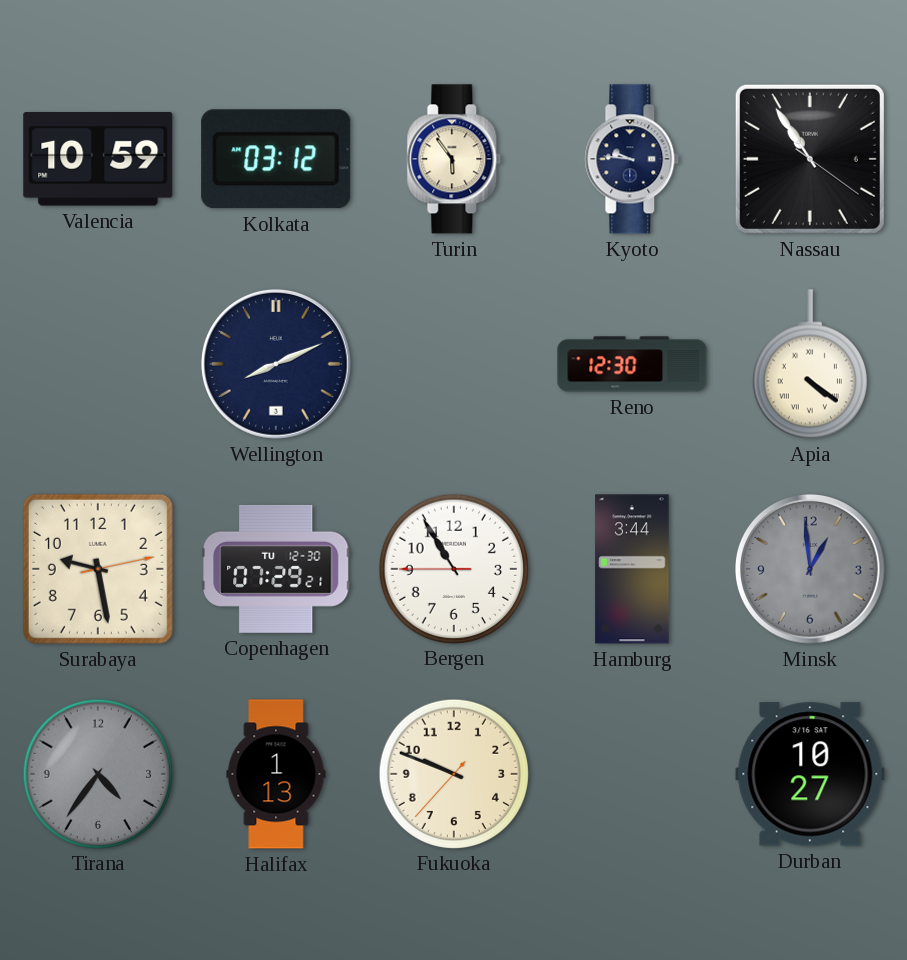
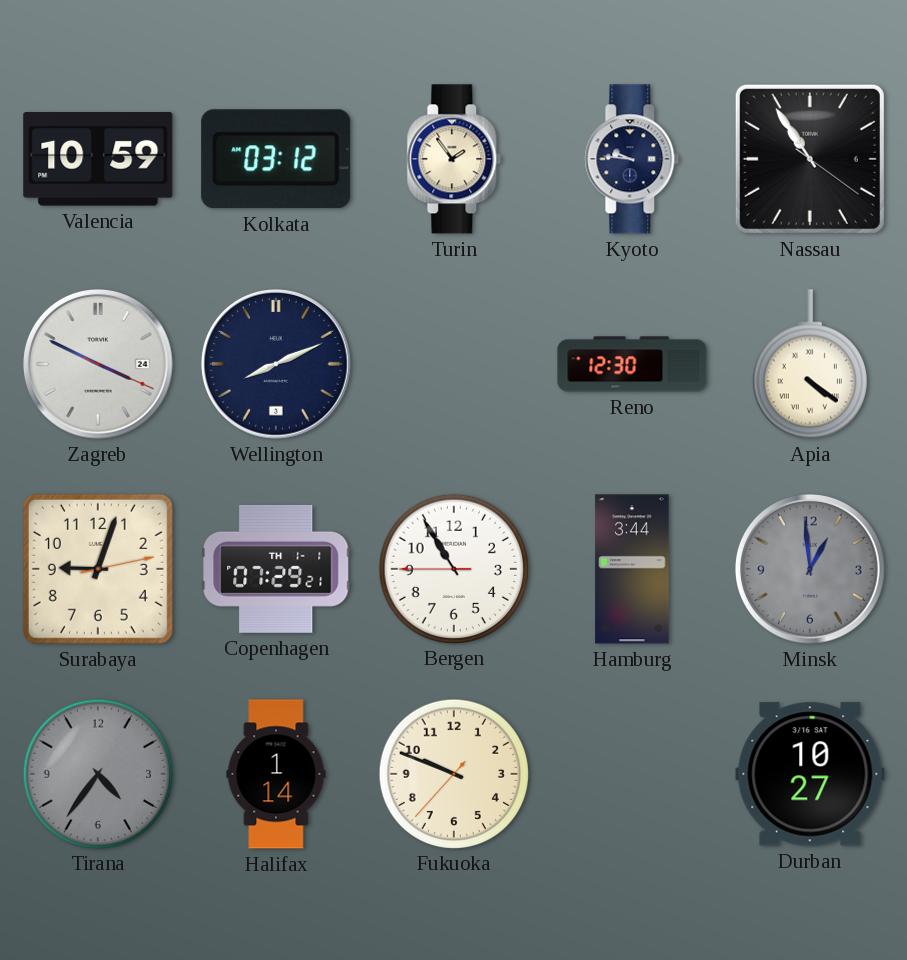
Turin: 5:54 -> 1:54 (454, 159)
Zagreb: none -> 3:49 (99, 365)
Surabaya: 9:28 -> 9:03 (98, 569)
Copenhagen date: TU 12-30 -> TH 1-1 (276, 569)
Halifax: 1:13 -> 1:14 (276, 774)
